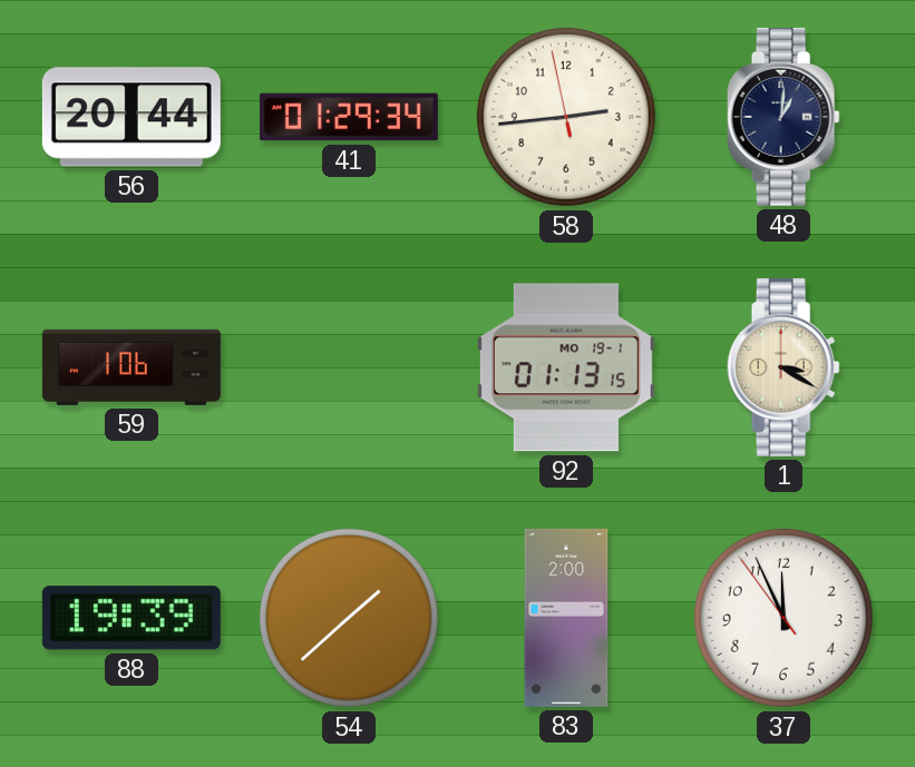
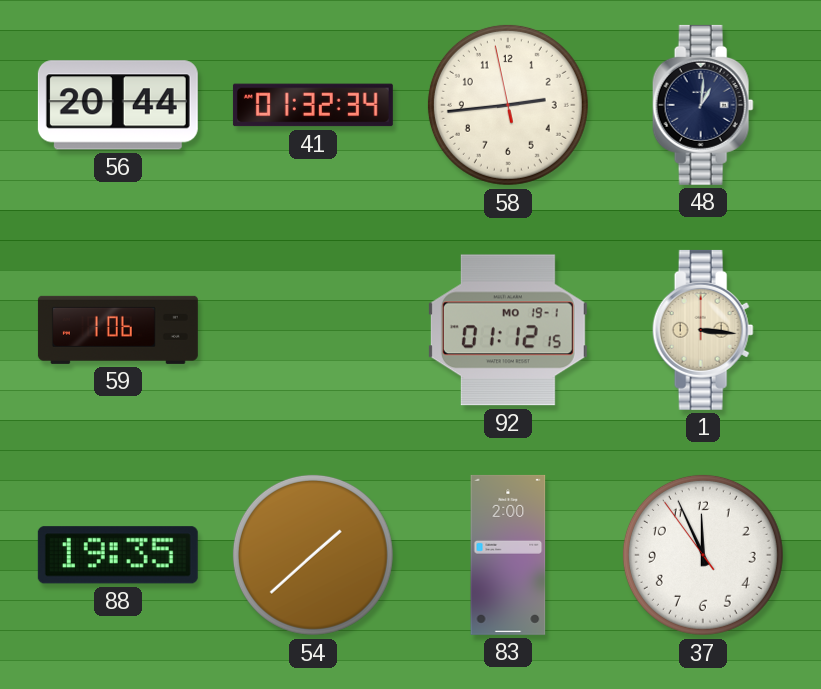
41: 01:29 -> 01:32 (313, 105)
92: 01:13 -> 01:12 (508, 330)
1: 3:20 -> 3:16 (703, 330)
88: 19:39 -> 19:35 (118, 555)
